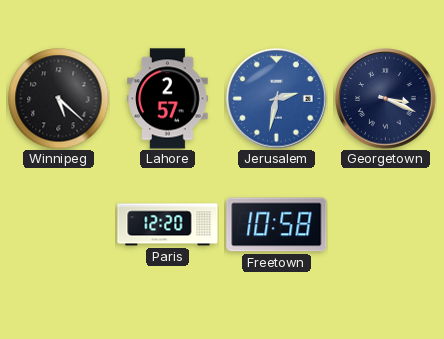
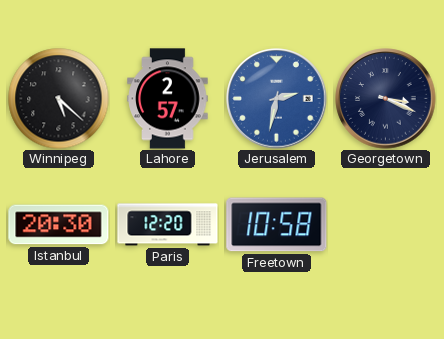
Istanbul: none -> 20:30 (59, 225)
